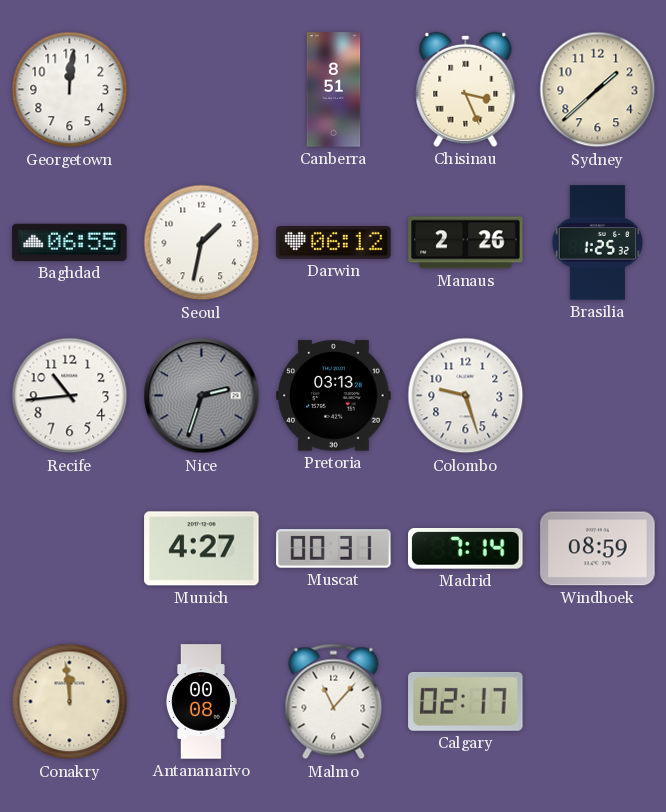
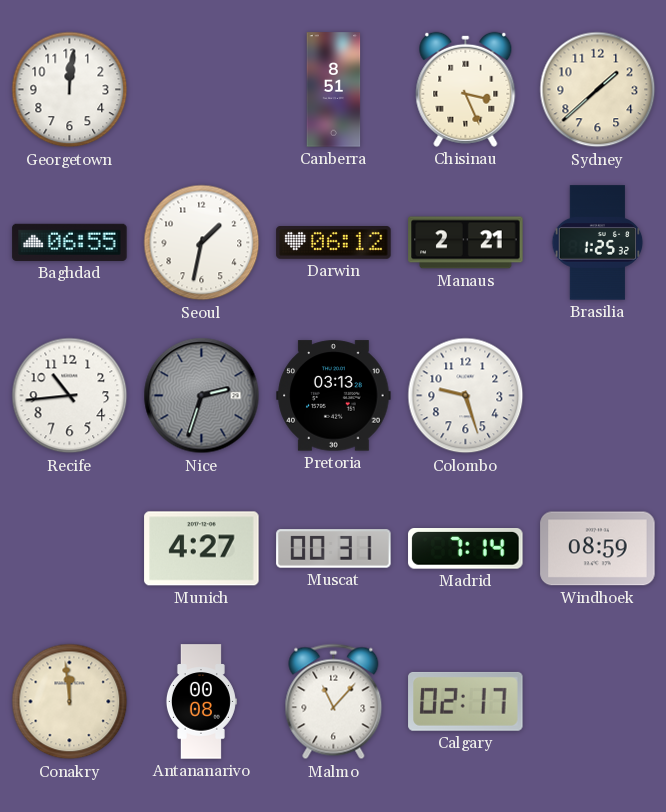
Manaus: 2:26 -> 2:21 (466, 243)
